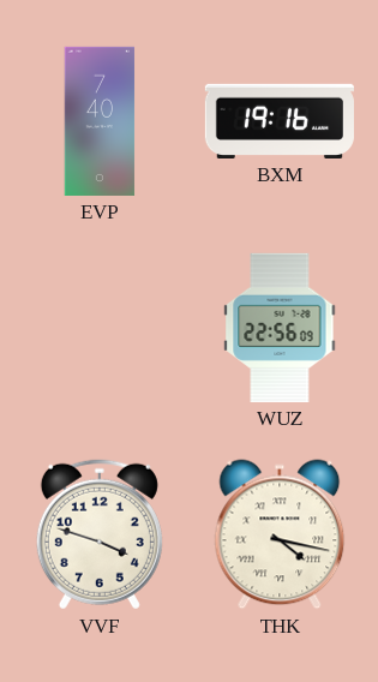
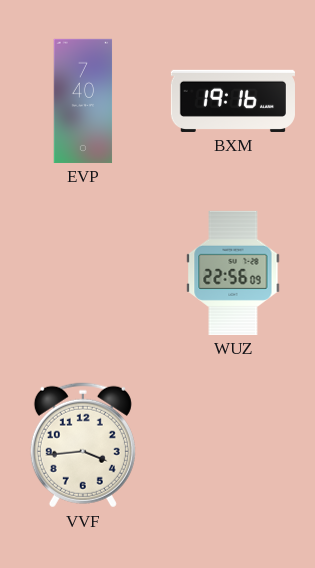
VVF: 3:48 -> 3:44 (83, 445)
THK: 4:17 -> none (280, 534)
